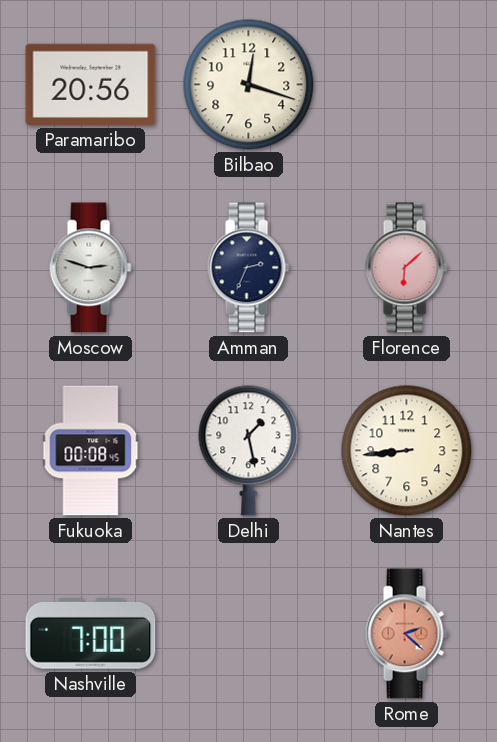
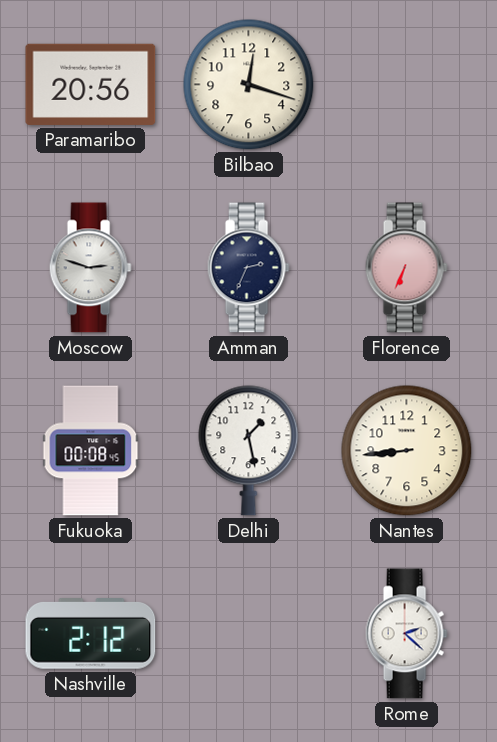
Florence: 6:08 -> 6:34 (406, 268)
Nashville: 7:00 -> 2:12 (91, 634)
Rome dial: salmon -> white (406, 634)
